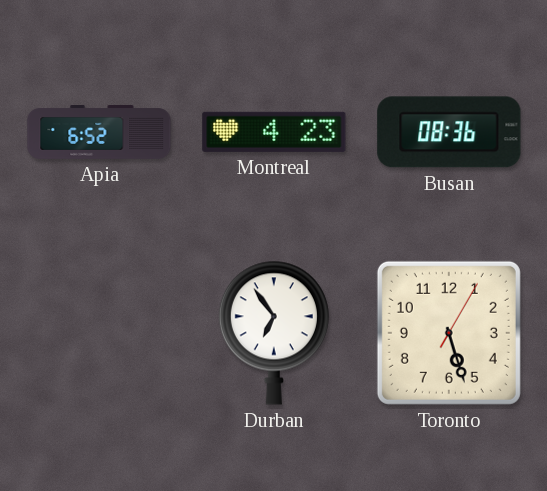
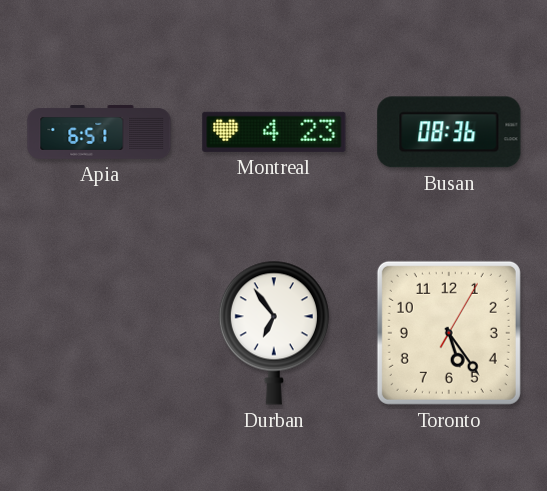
Apia: 6:52 -> 6:51 (99, 133)
Toronto: 5:27 -> 5:24 (449, 333)
